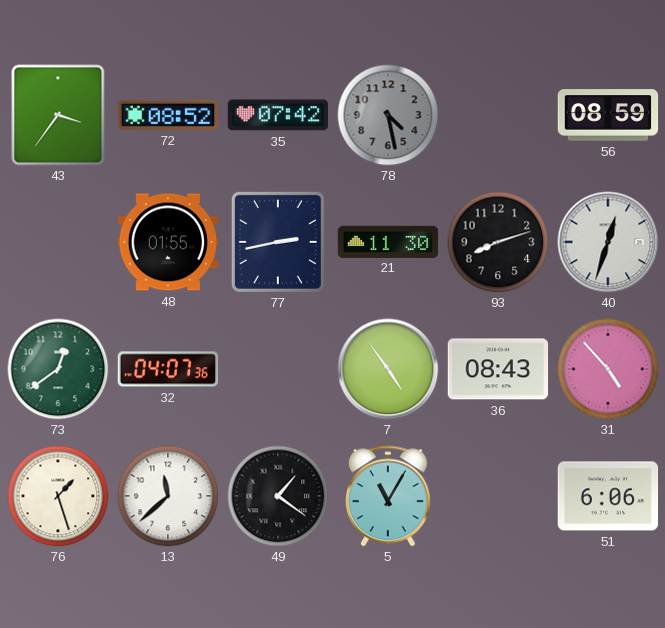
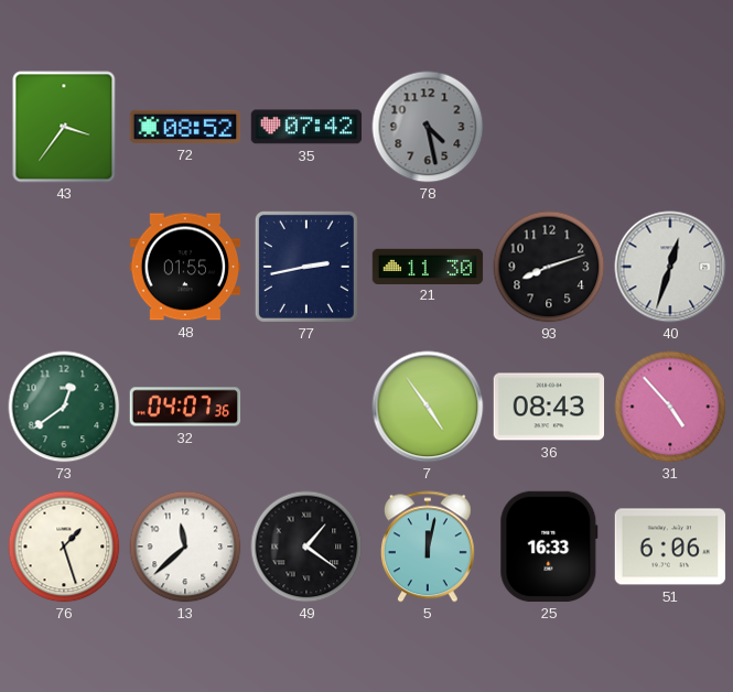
56: 08:59 -> none (608, 115)
5: 11:05 -> 12:02 (428, 547)
25: none -> 16:33 (549, 547)
